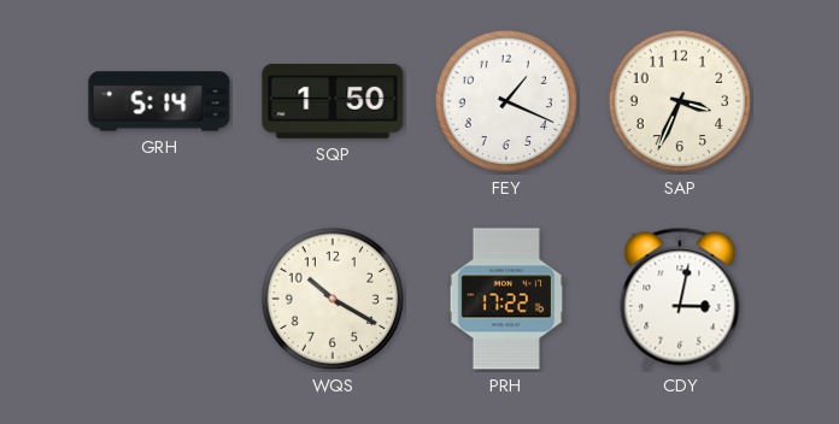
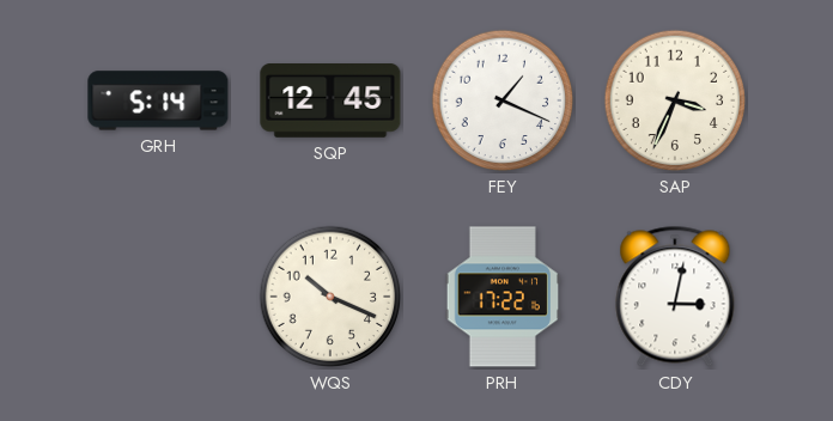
SQP: 1:50 -> 12:45 (330, 102)
WQS: 10:20 -> 10:19 (330, 297)
